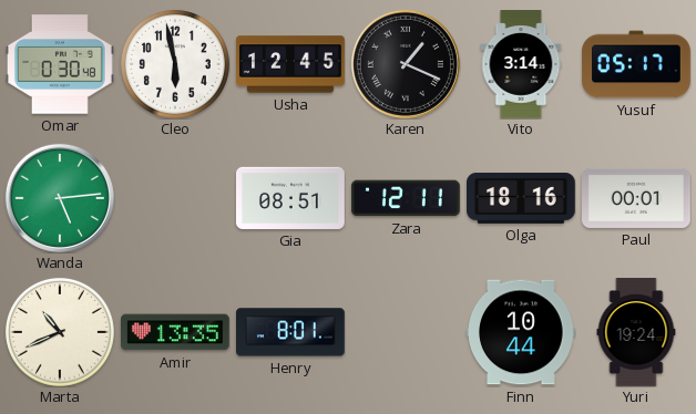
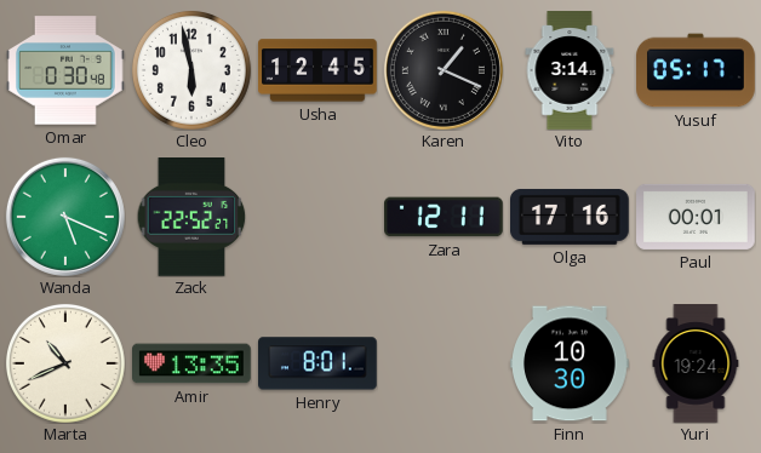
Wanda: 5:14 -> 5:19 (65, 217)
Zack: none -> 22:52 (191, 218)
Gia: 08:51 -> none (291, 198)
Olga: 18:16 -> 17:16 (570, 217)
Finn: 10:44 -> 10:30 (570, 363)
